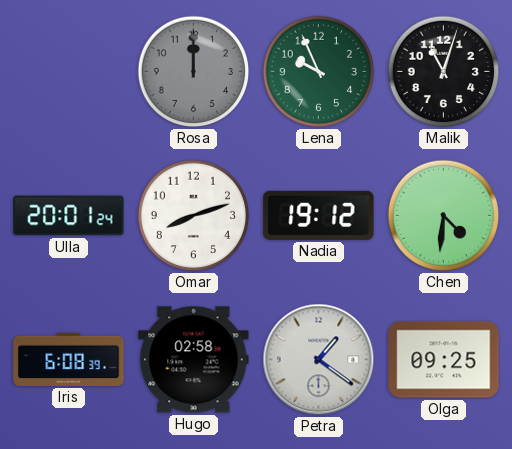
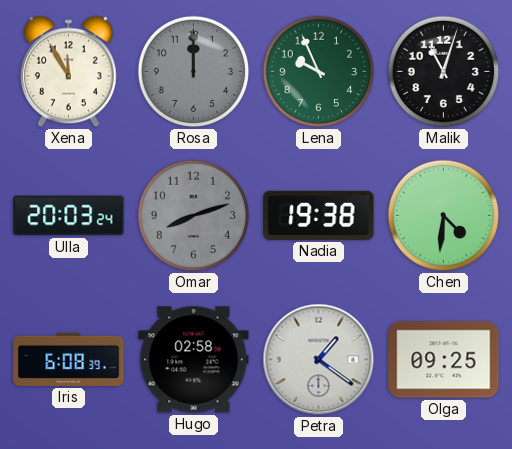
Xena: none -> 11:55 (69, 72)
Ulla: 20:01 -> 20:03 (69, 216)
Omar dial: white -> grey (194, 216)
Nadia: 19:12 -> 19:38 (319, 215)
